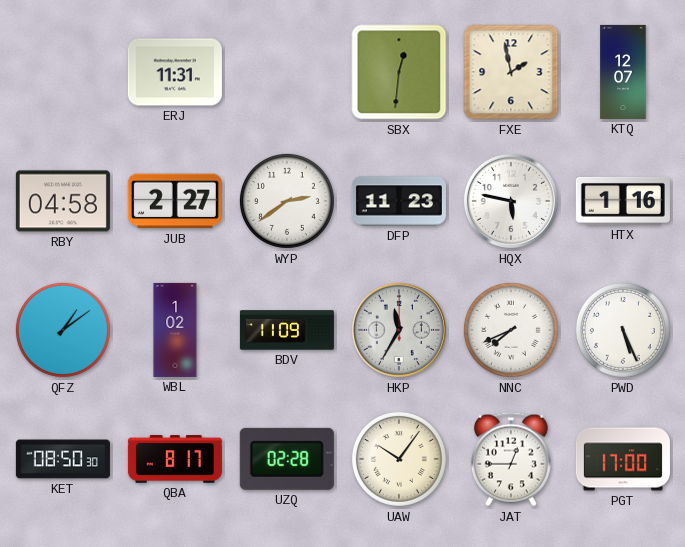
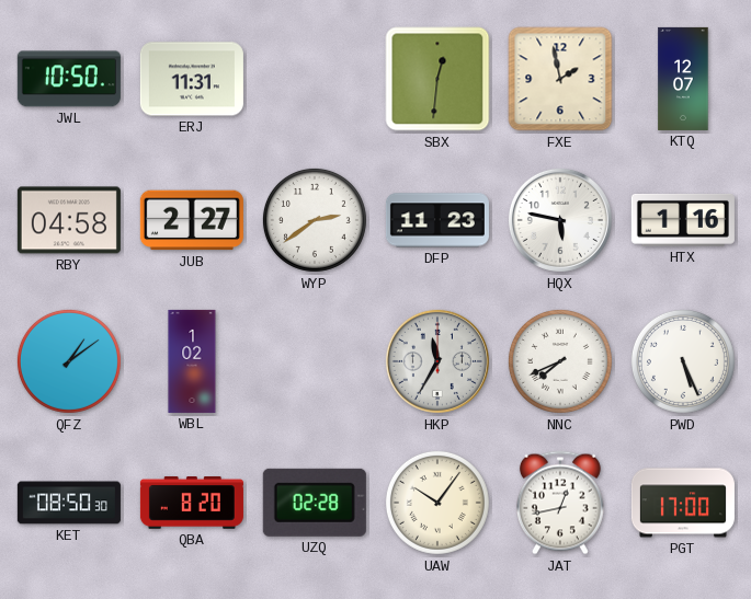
JWL: none -> 10:50 (69, 79)
BDV: 11:09 -> none (287, 330)
QBA: 8:17 -> 8:20 (192, 503)
JAT: 12:45 -> 12:43 (560, 503)
